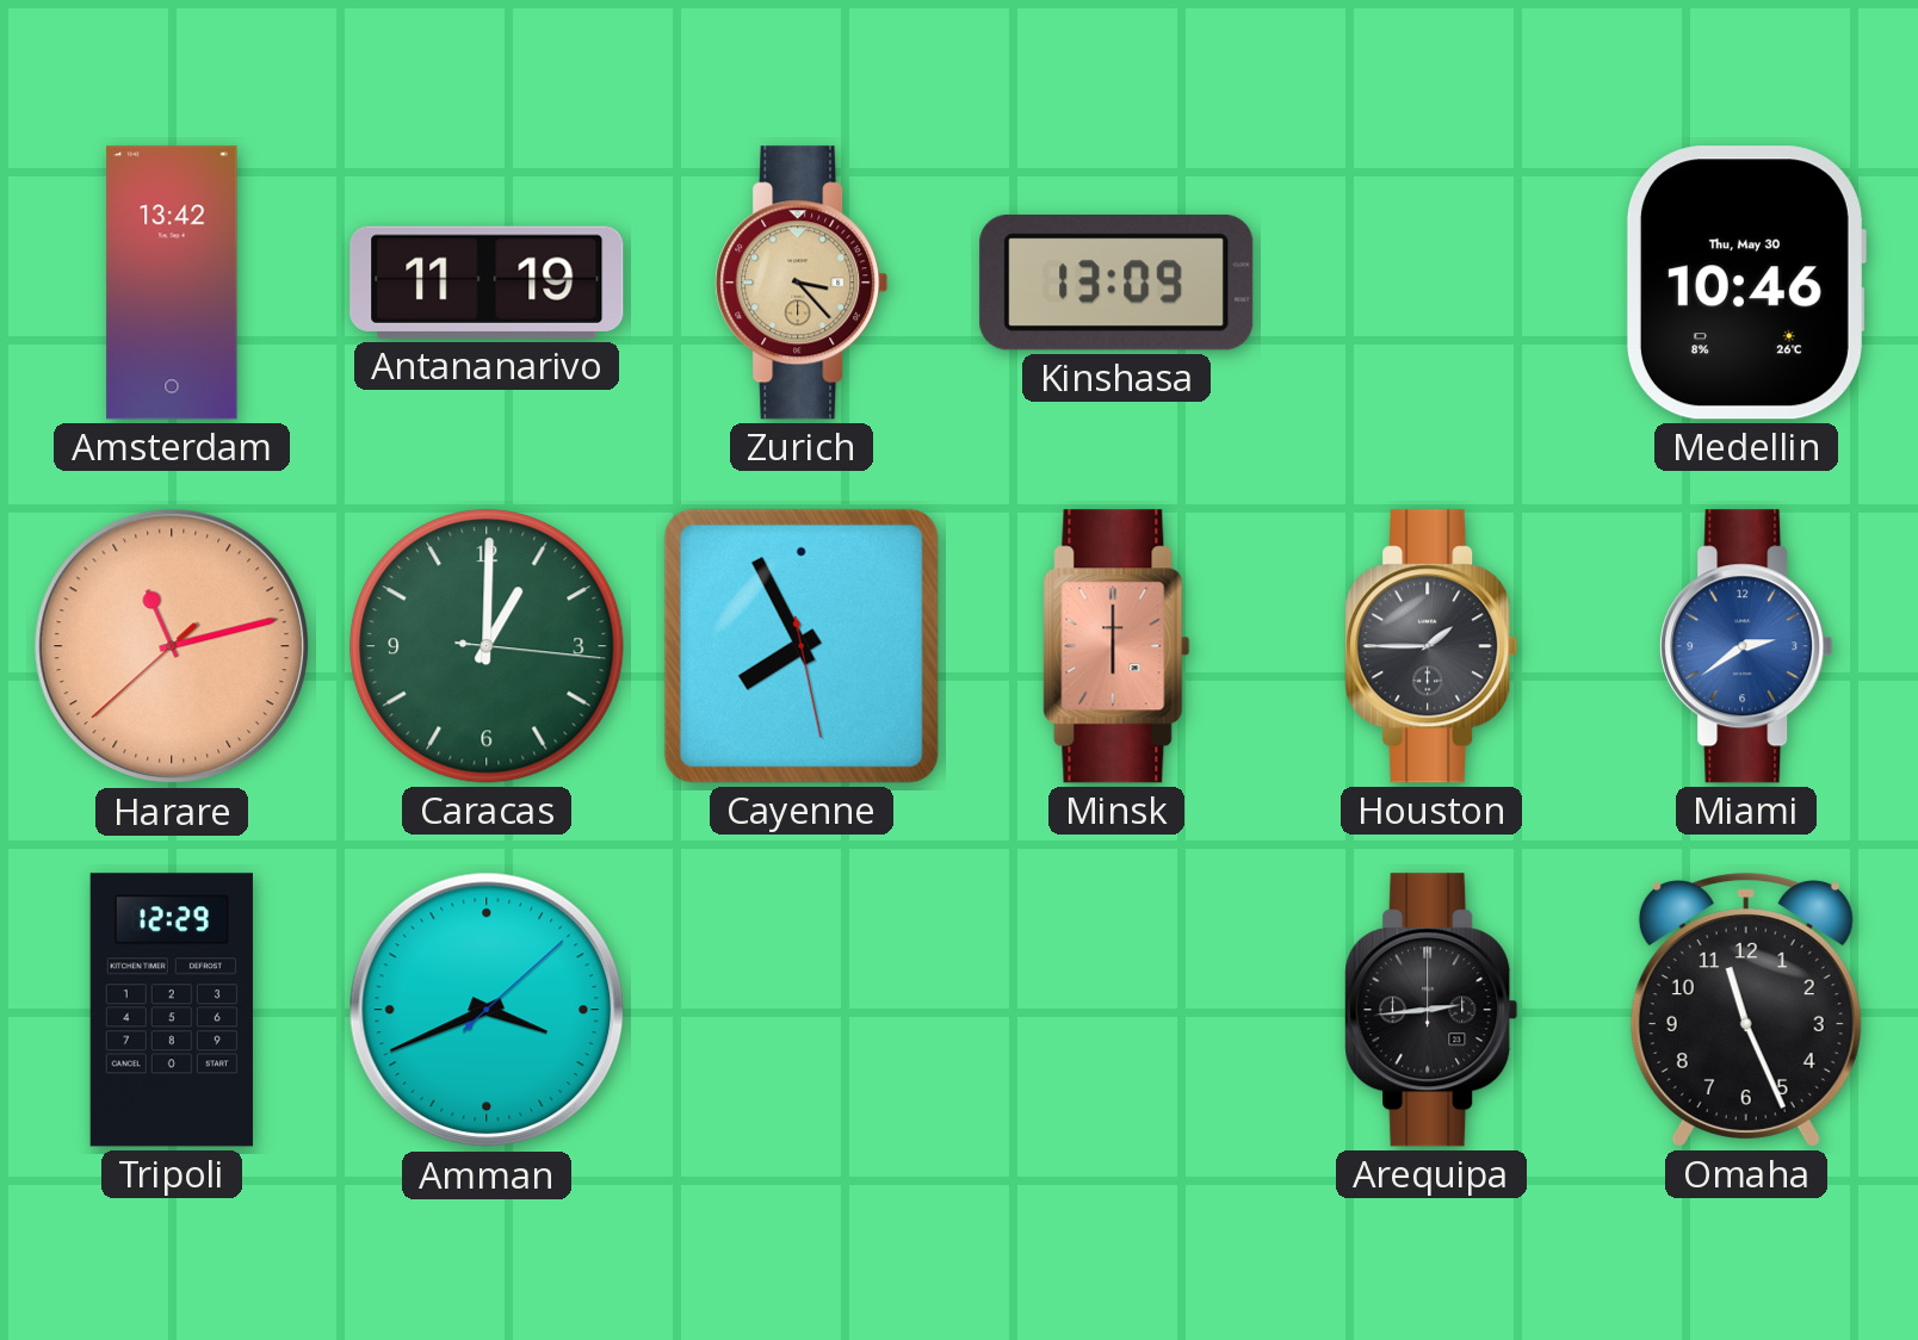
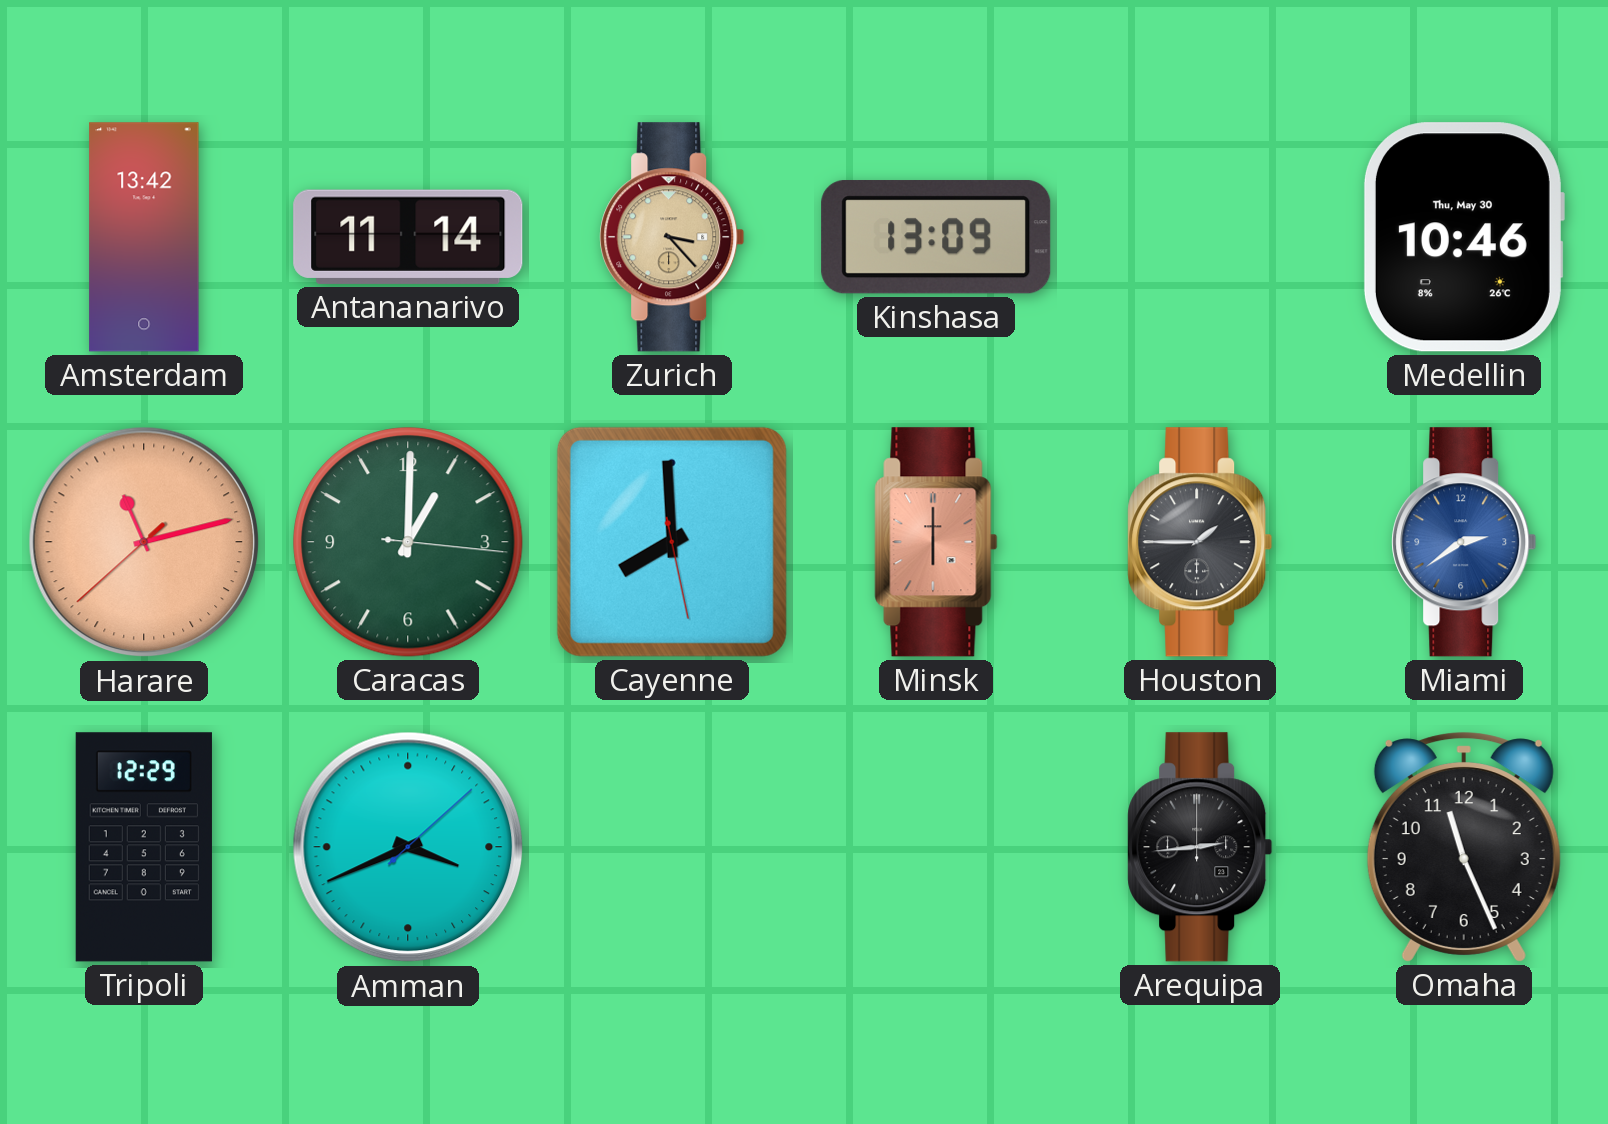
Antananarivo: 11:19 -> 11:14 (408, 237)
Cayenne: 7:55 -> 7:59 (672, 542)
